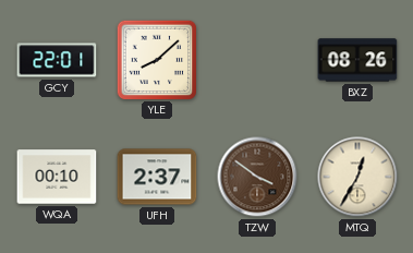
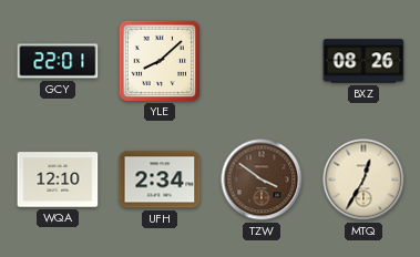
WQA: 00:10 -> 12:10 (58, 179)
UFH: 2:37 -> 2:34 (160, 179)
